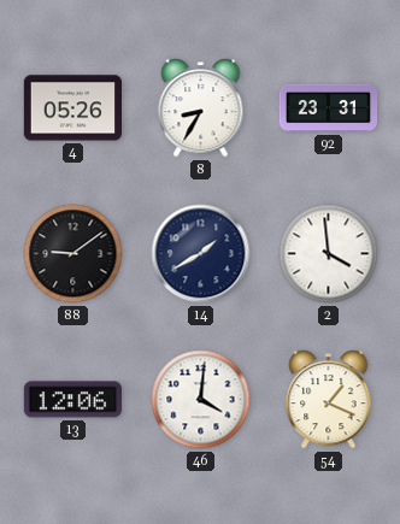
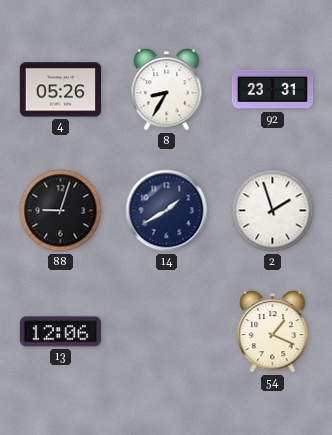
88: 9:09 -> 9:03 (61, 211)
2: 3:59 -> 1:57 (273, 211)
46: 4:01 -> none (201, 400)
